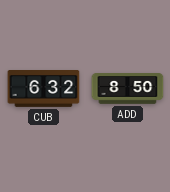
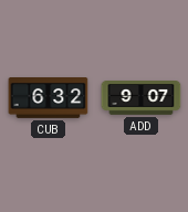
ADD: 8:50 -> 9:07 (142, 98)
